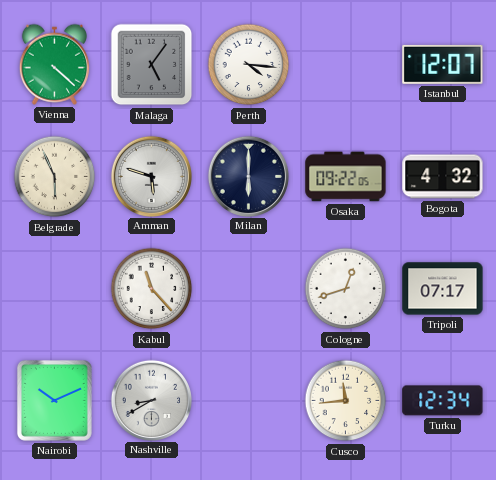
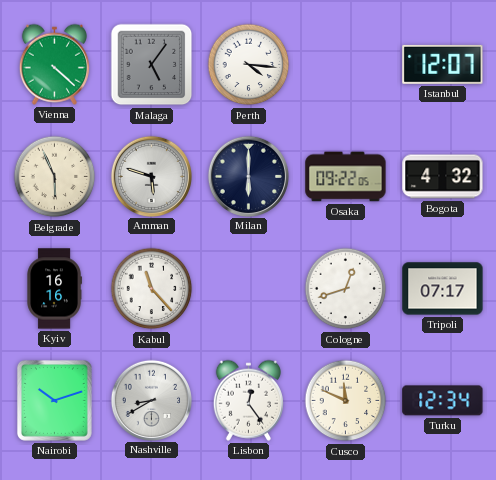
Kyiv: none -> 16:16 (54, 289)
Nairobi: 10:11 -> 10:12 (54, 400)
Lisbon: none -> 12:24 (248, 400)
Cusco: 11:44 -> 11:49 (346, 401)
